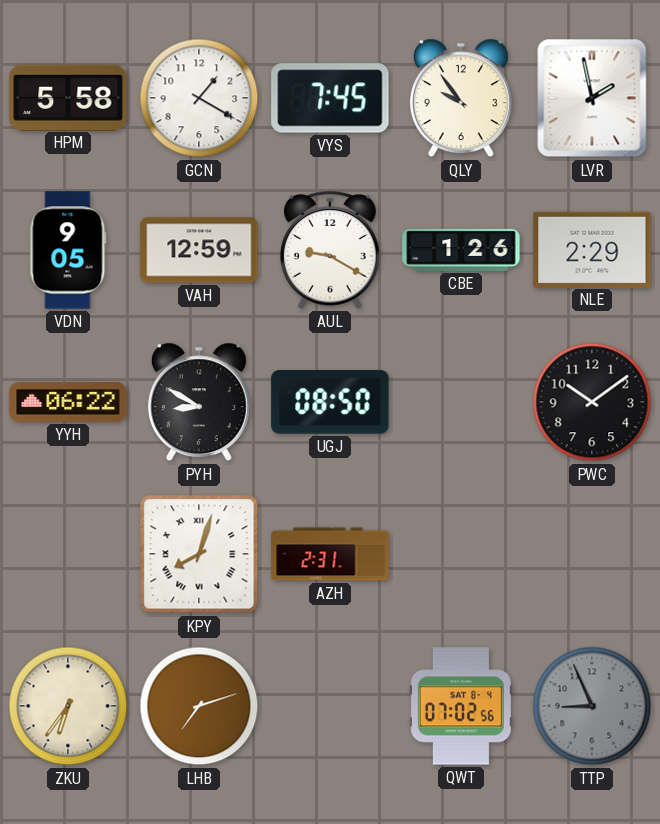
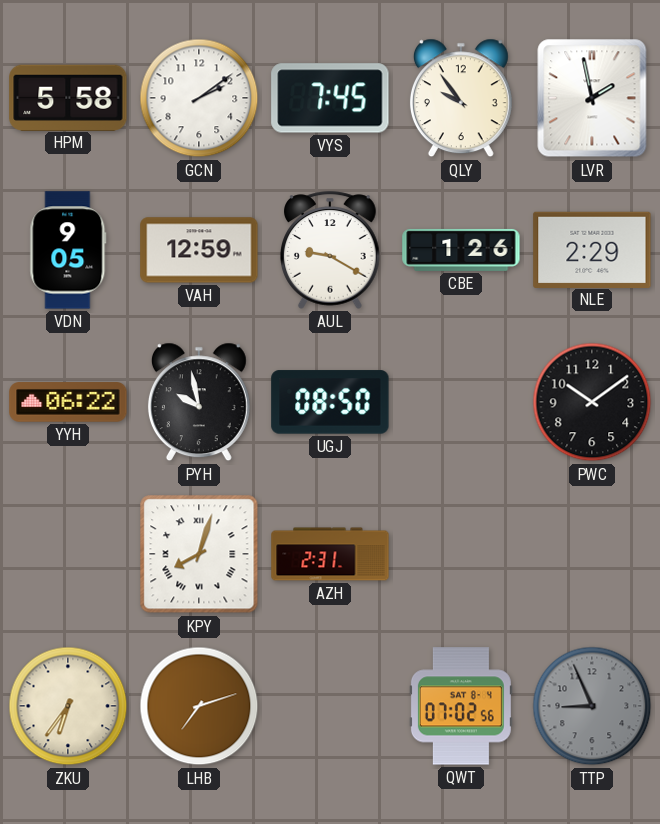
GCN: 1:20 -> 2:09 (199, 98)
PYH: 8:50 -> 9:58 (199, 402)
